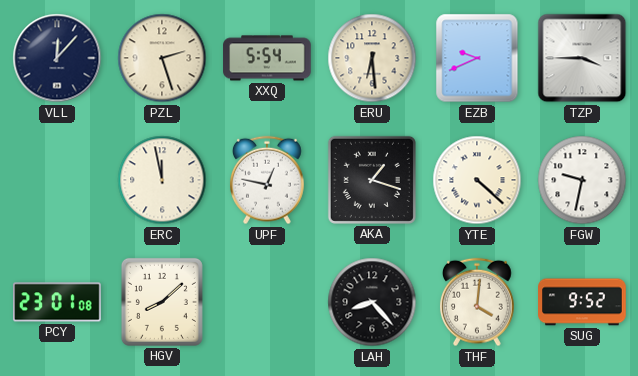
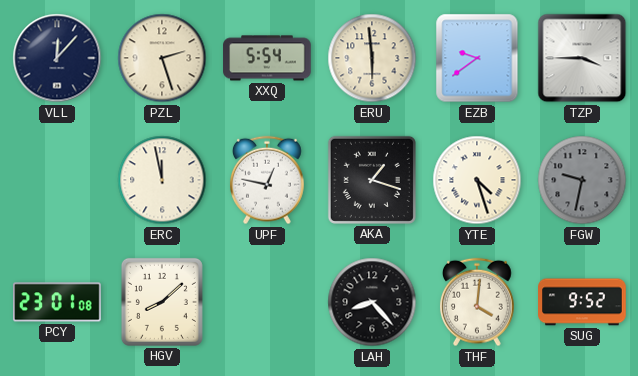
ERU: 6:29 -> 5:59 (372, 58)
EZB: 9:41 -> 9:39 (477, 58)
YTE: 4:22 -> 4:27 (477, 180)
FGW dial: white -> grey (582, 180)
